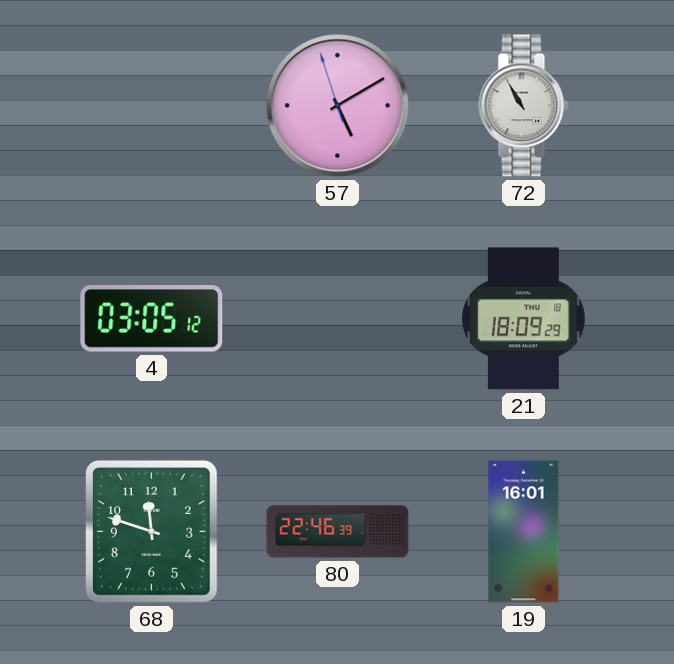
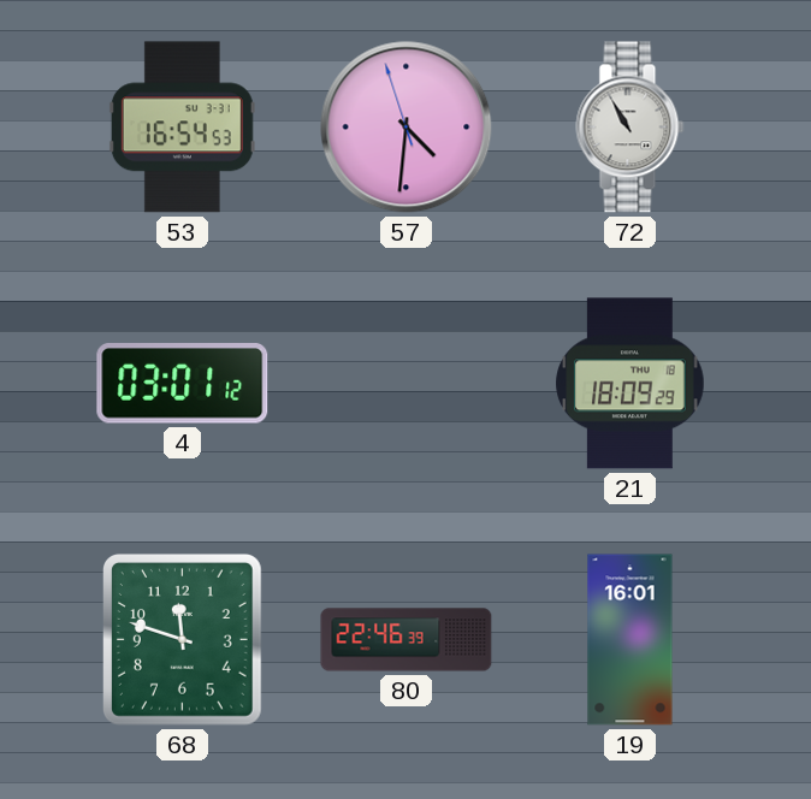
53: none -> 16:54 (182, 128)
57: 5:09 -> 4:30 (407, 128)
4: 03:05 -> 03:01 (183, 384)
